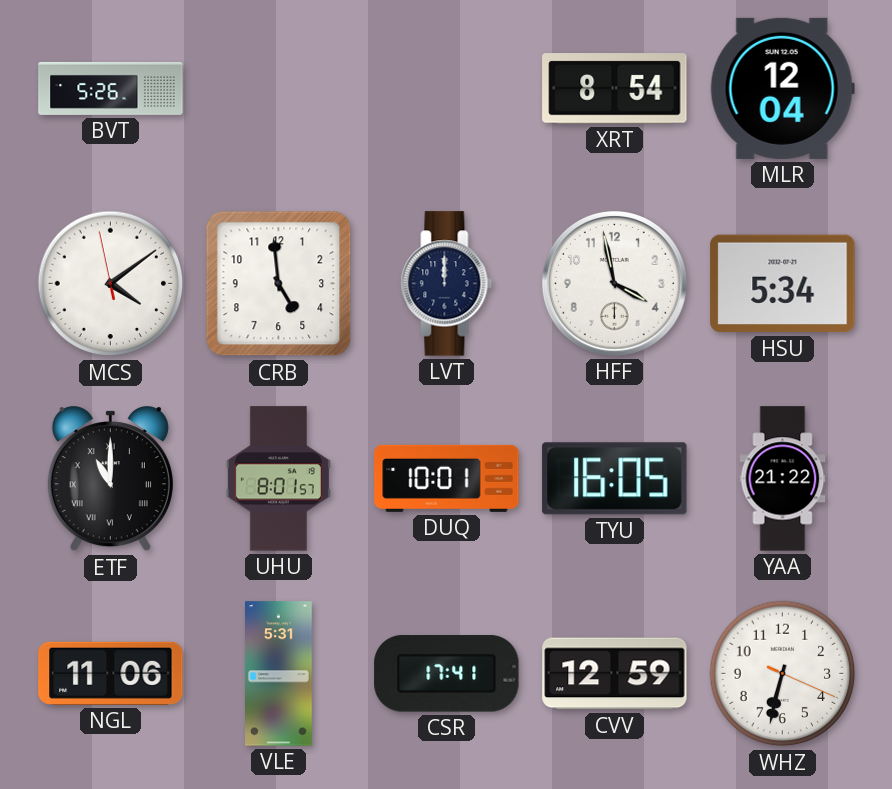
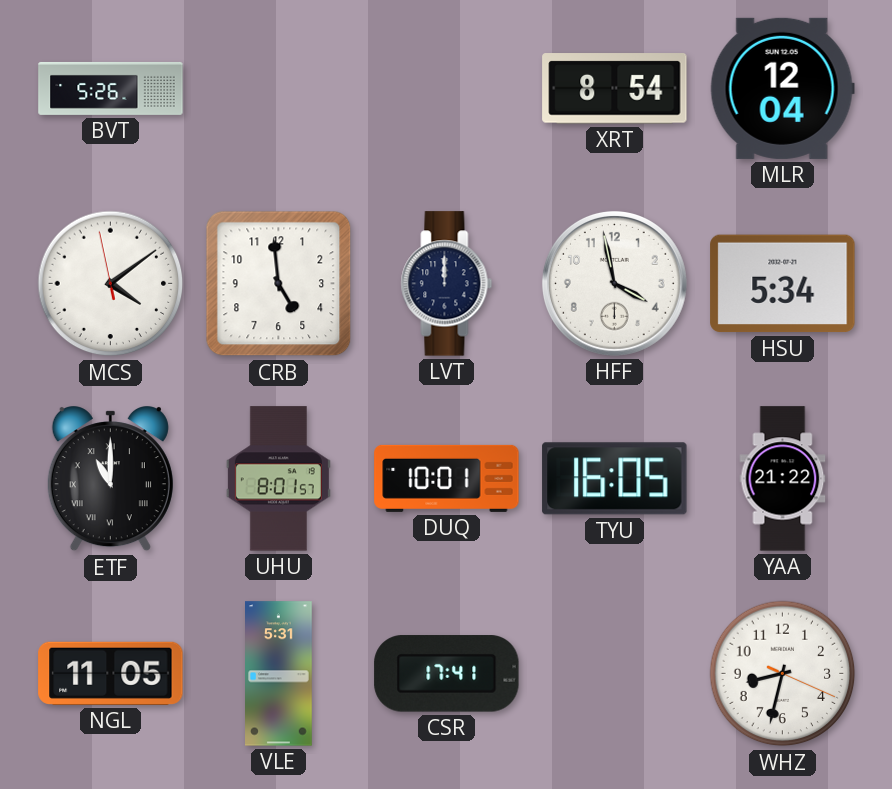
NGL: 11:06 -> 11:05 (111, 673)
CVV: 12:59 -> none (615, 674)
WHZ: 6:32 -> 8:32 (783, 674)
